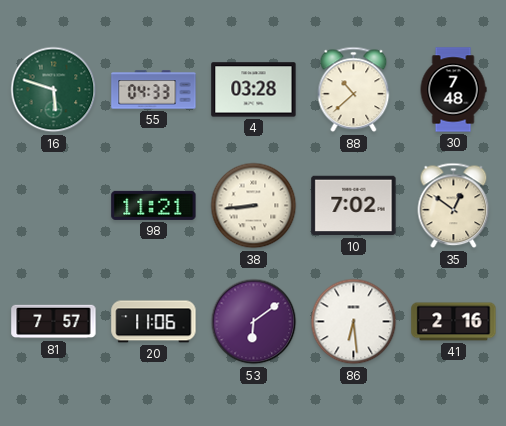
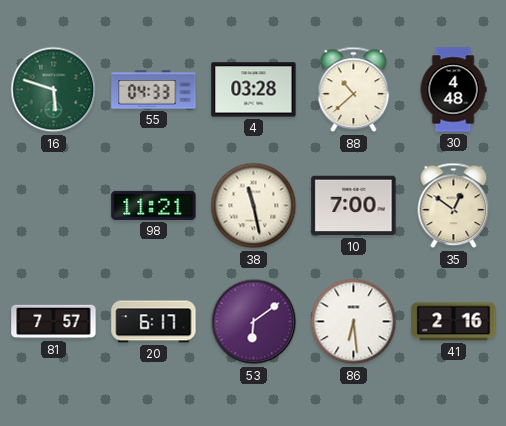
30: 7:48 -> 4:48 (453, 90)
38: 8:44 -> 11:28 (254, 206)
10: 7:02 -> 7:00 (354, 206)
20: 11:06 -> 6:17 (154, 322)
